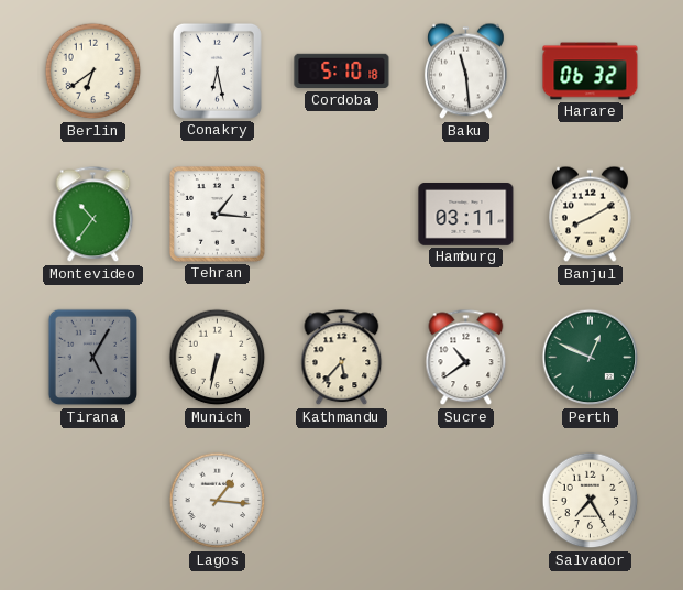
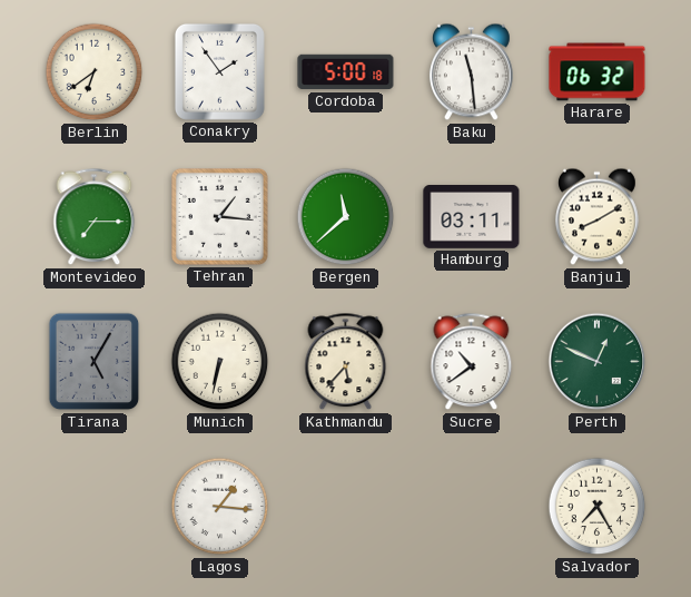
Conakry: 6:28 -> 1:54 (219, 71)
Cordoba: 5:10 -> 5:00 (346, 72)
Montevideo: 10:36 -> 7:15 (95, 217)
Bergen: none -> 11:38 (346, 217)
